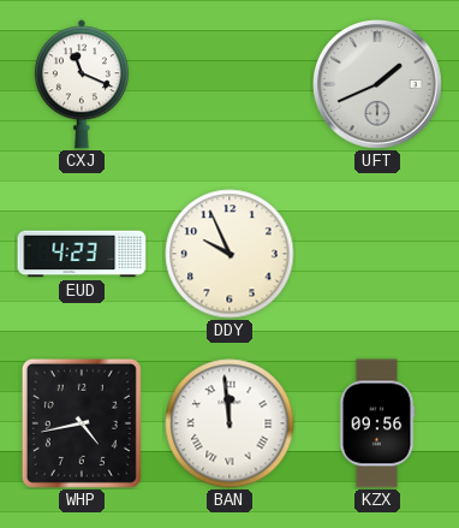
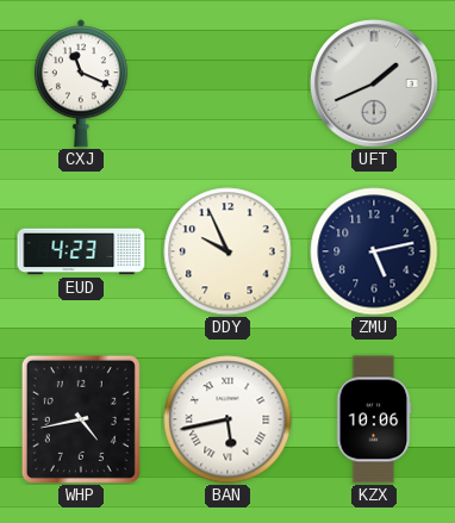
ZMU: none -> 5:13 (374, 251)
BAN: 11:59 -> 5:43 (227, 419)
KZX: 09:56 -> 10:06 (374, 419)
